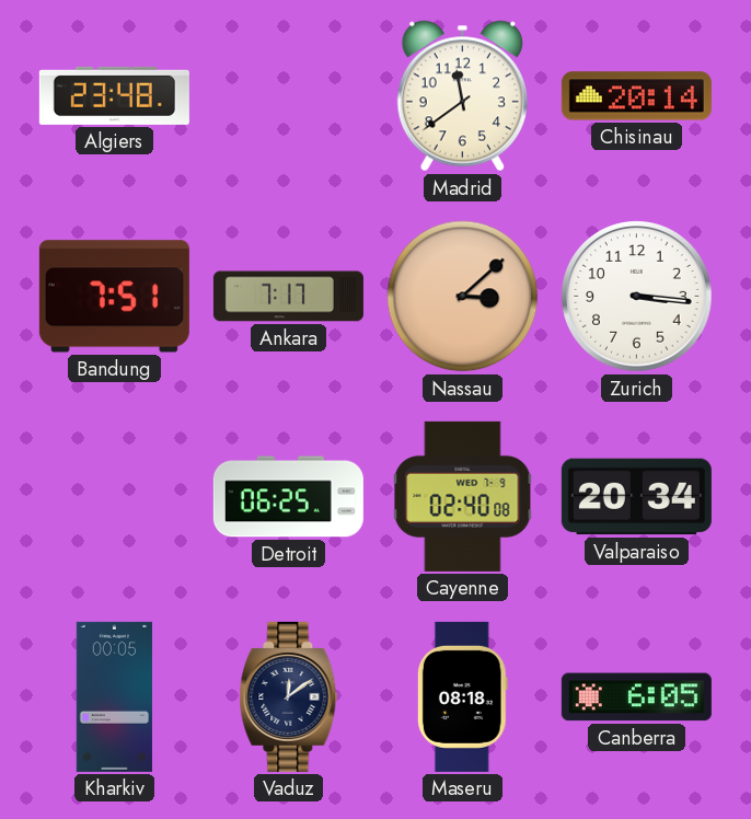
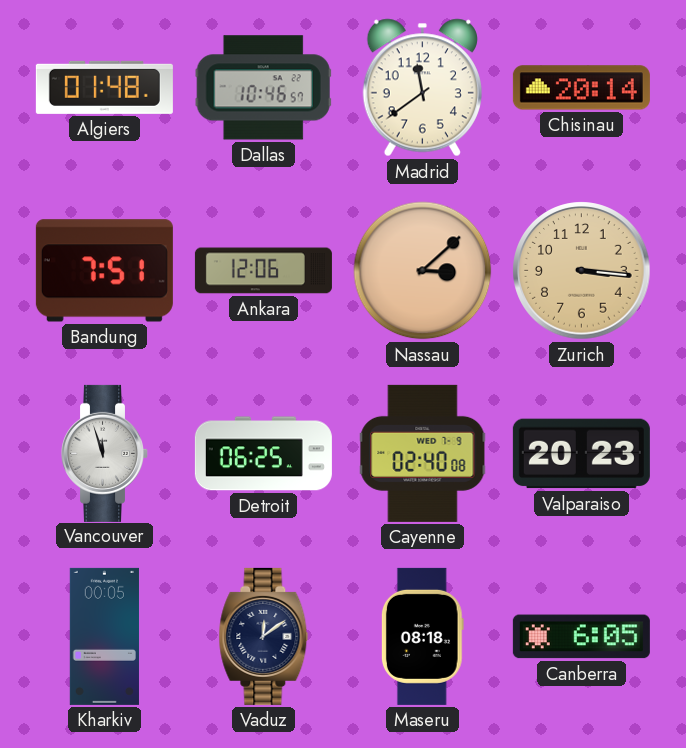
Algiers: 23:48 -> 01:48 (104, 87)
Dallas: none -> 10:46 (263, 88)
Ankara: 7:17 -> 12:06 (263, 271)
Zurich dial: white -> champagne (582, 271)
Vancouver: none -> 11:57 (105, 453)
Valparaiso: 20:34 -> 20:23 (581, 454)
